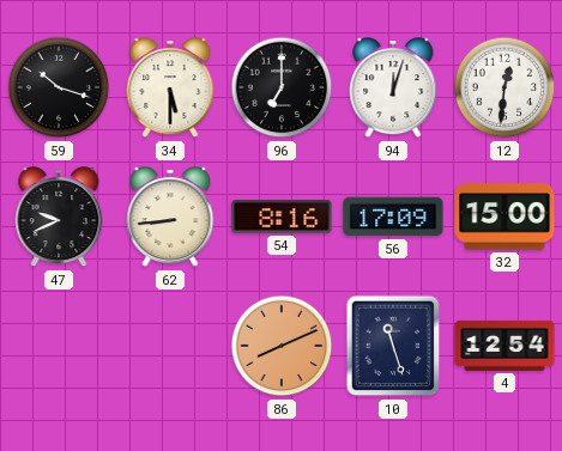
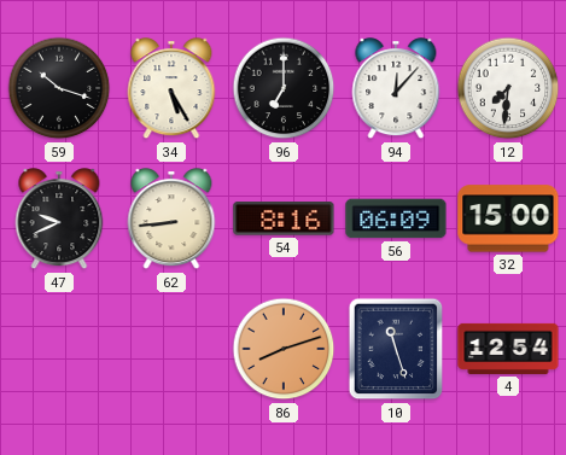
34: 5:30 -> 5:25 (171, 89)
94: 12:03 -> 12:07 (396, 89)
12: 12:31 -> 7:31 (508, 88)
56: 17:09 -> 06:09 (396, 218)
86: 8:11 -> 8:12 (284, 349)
